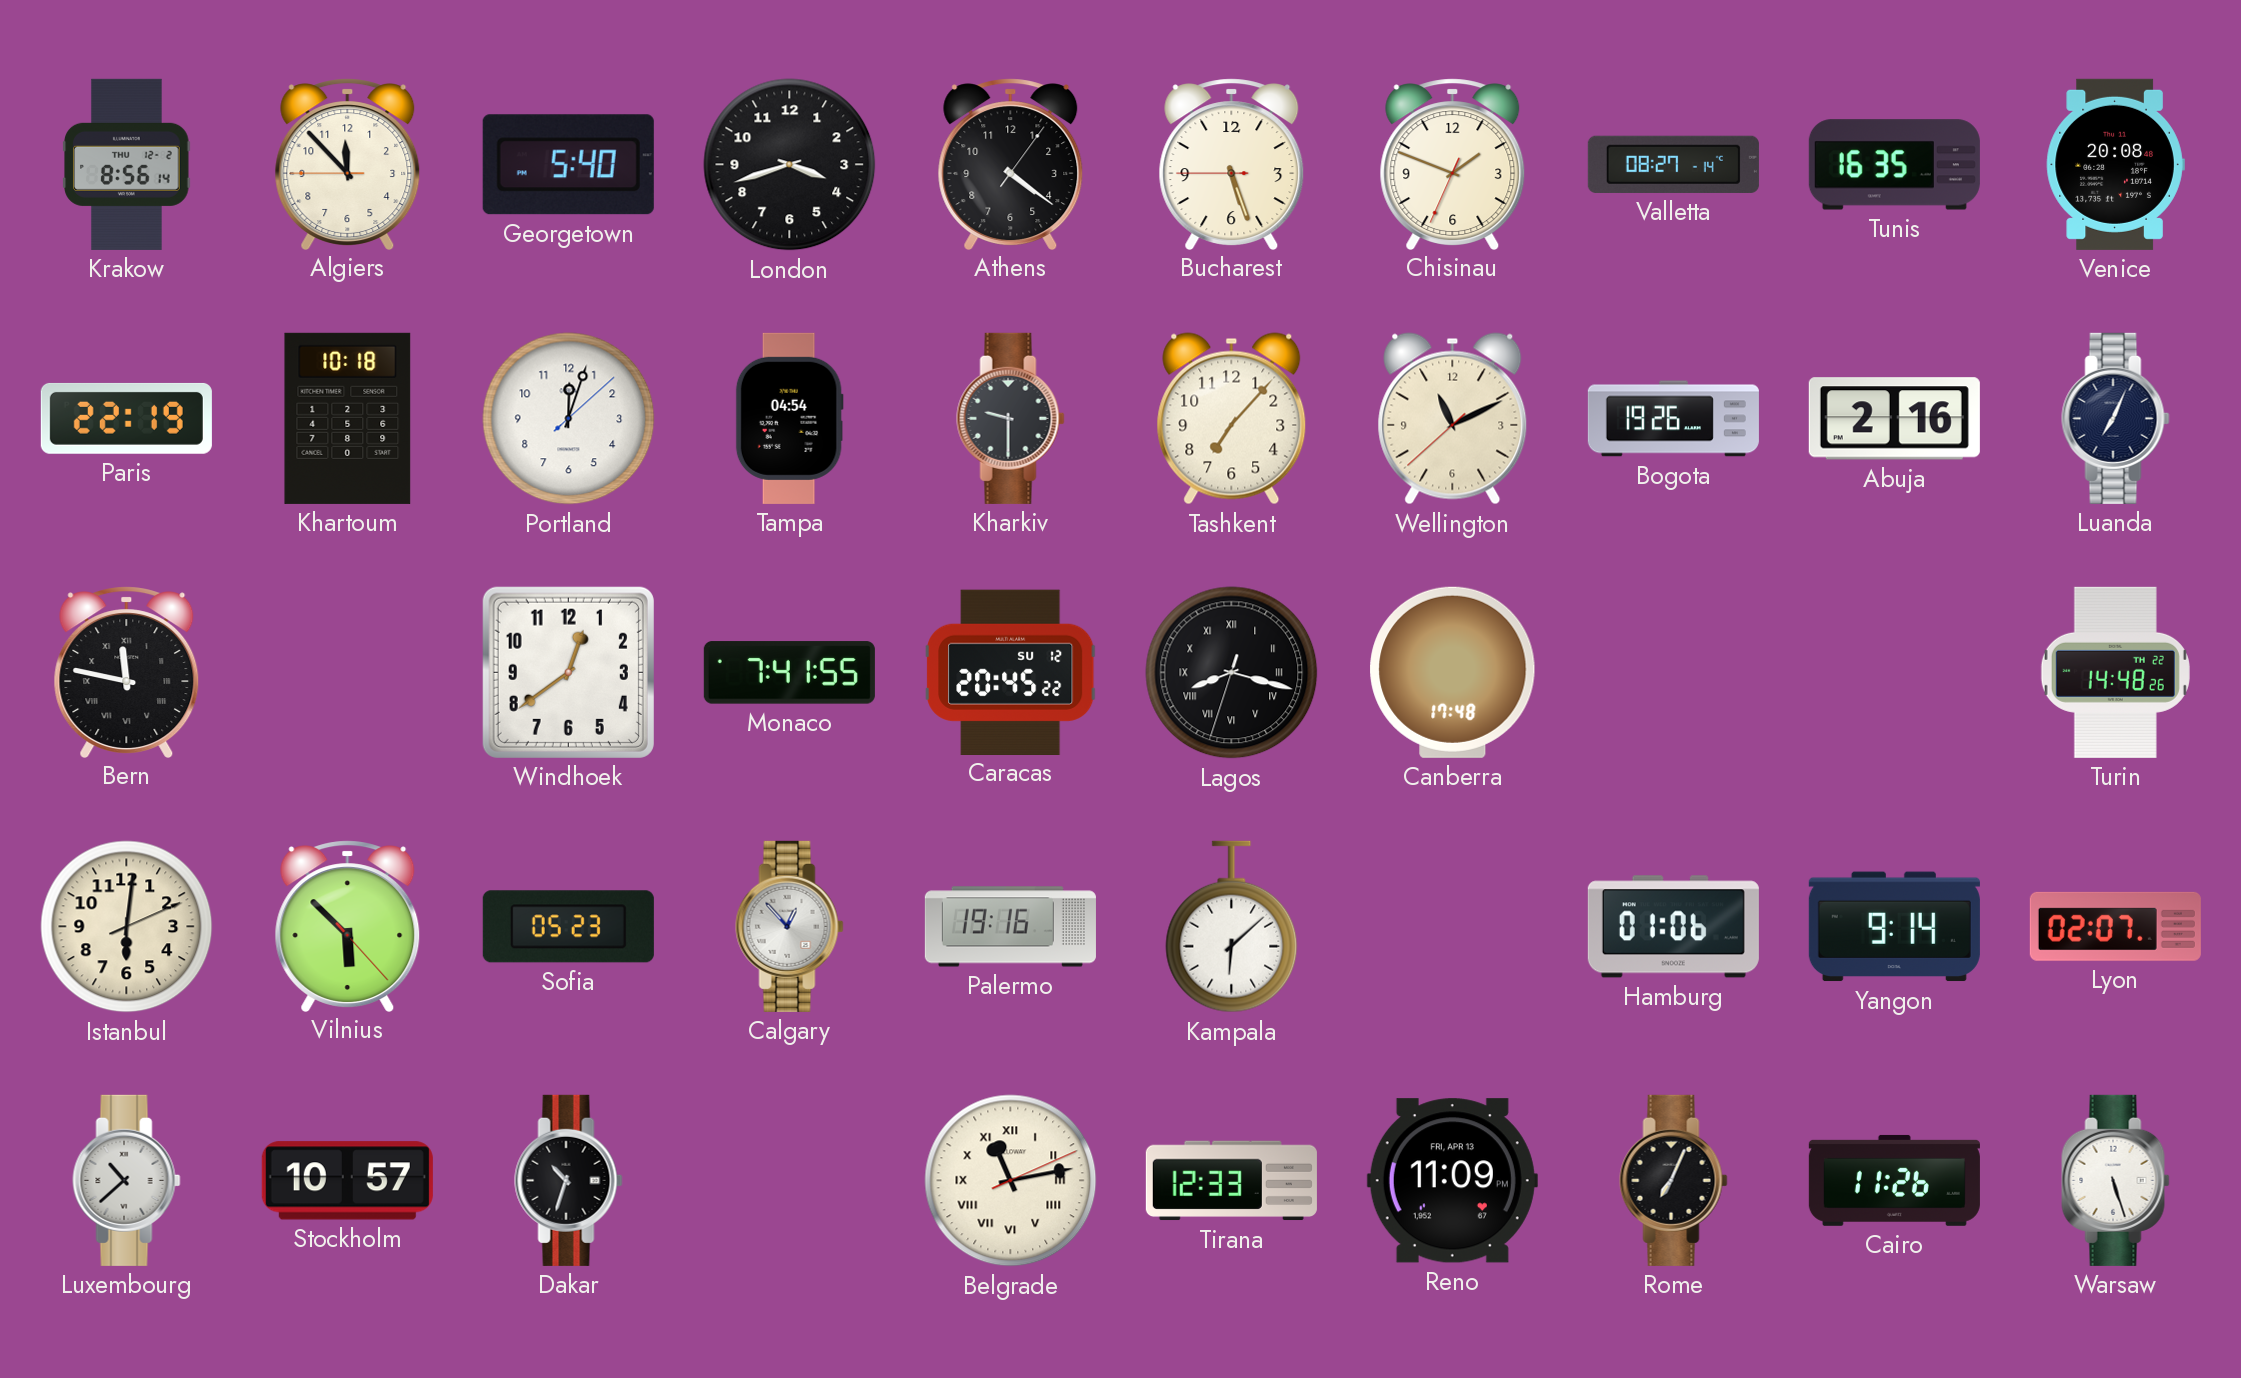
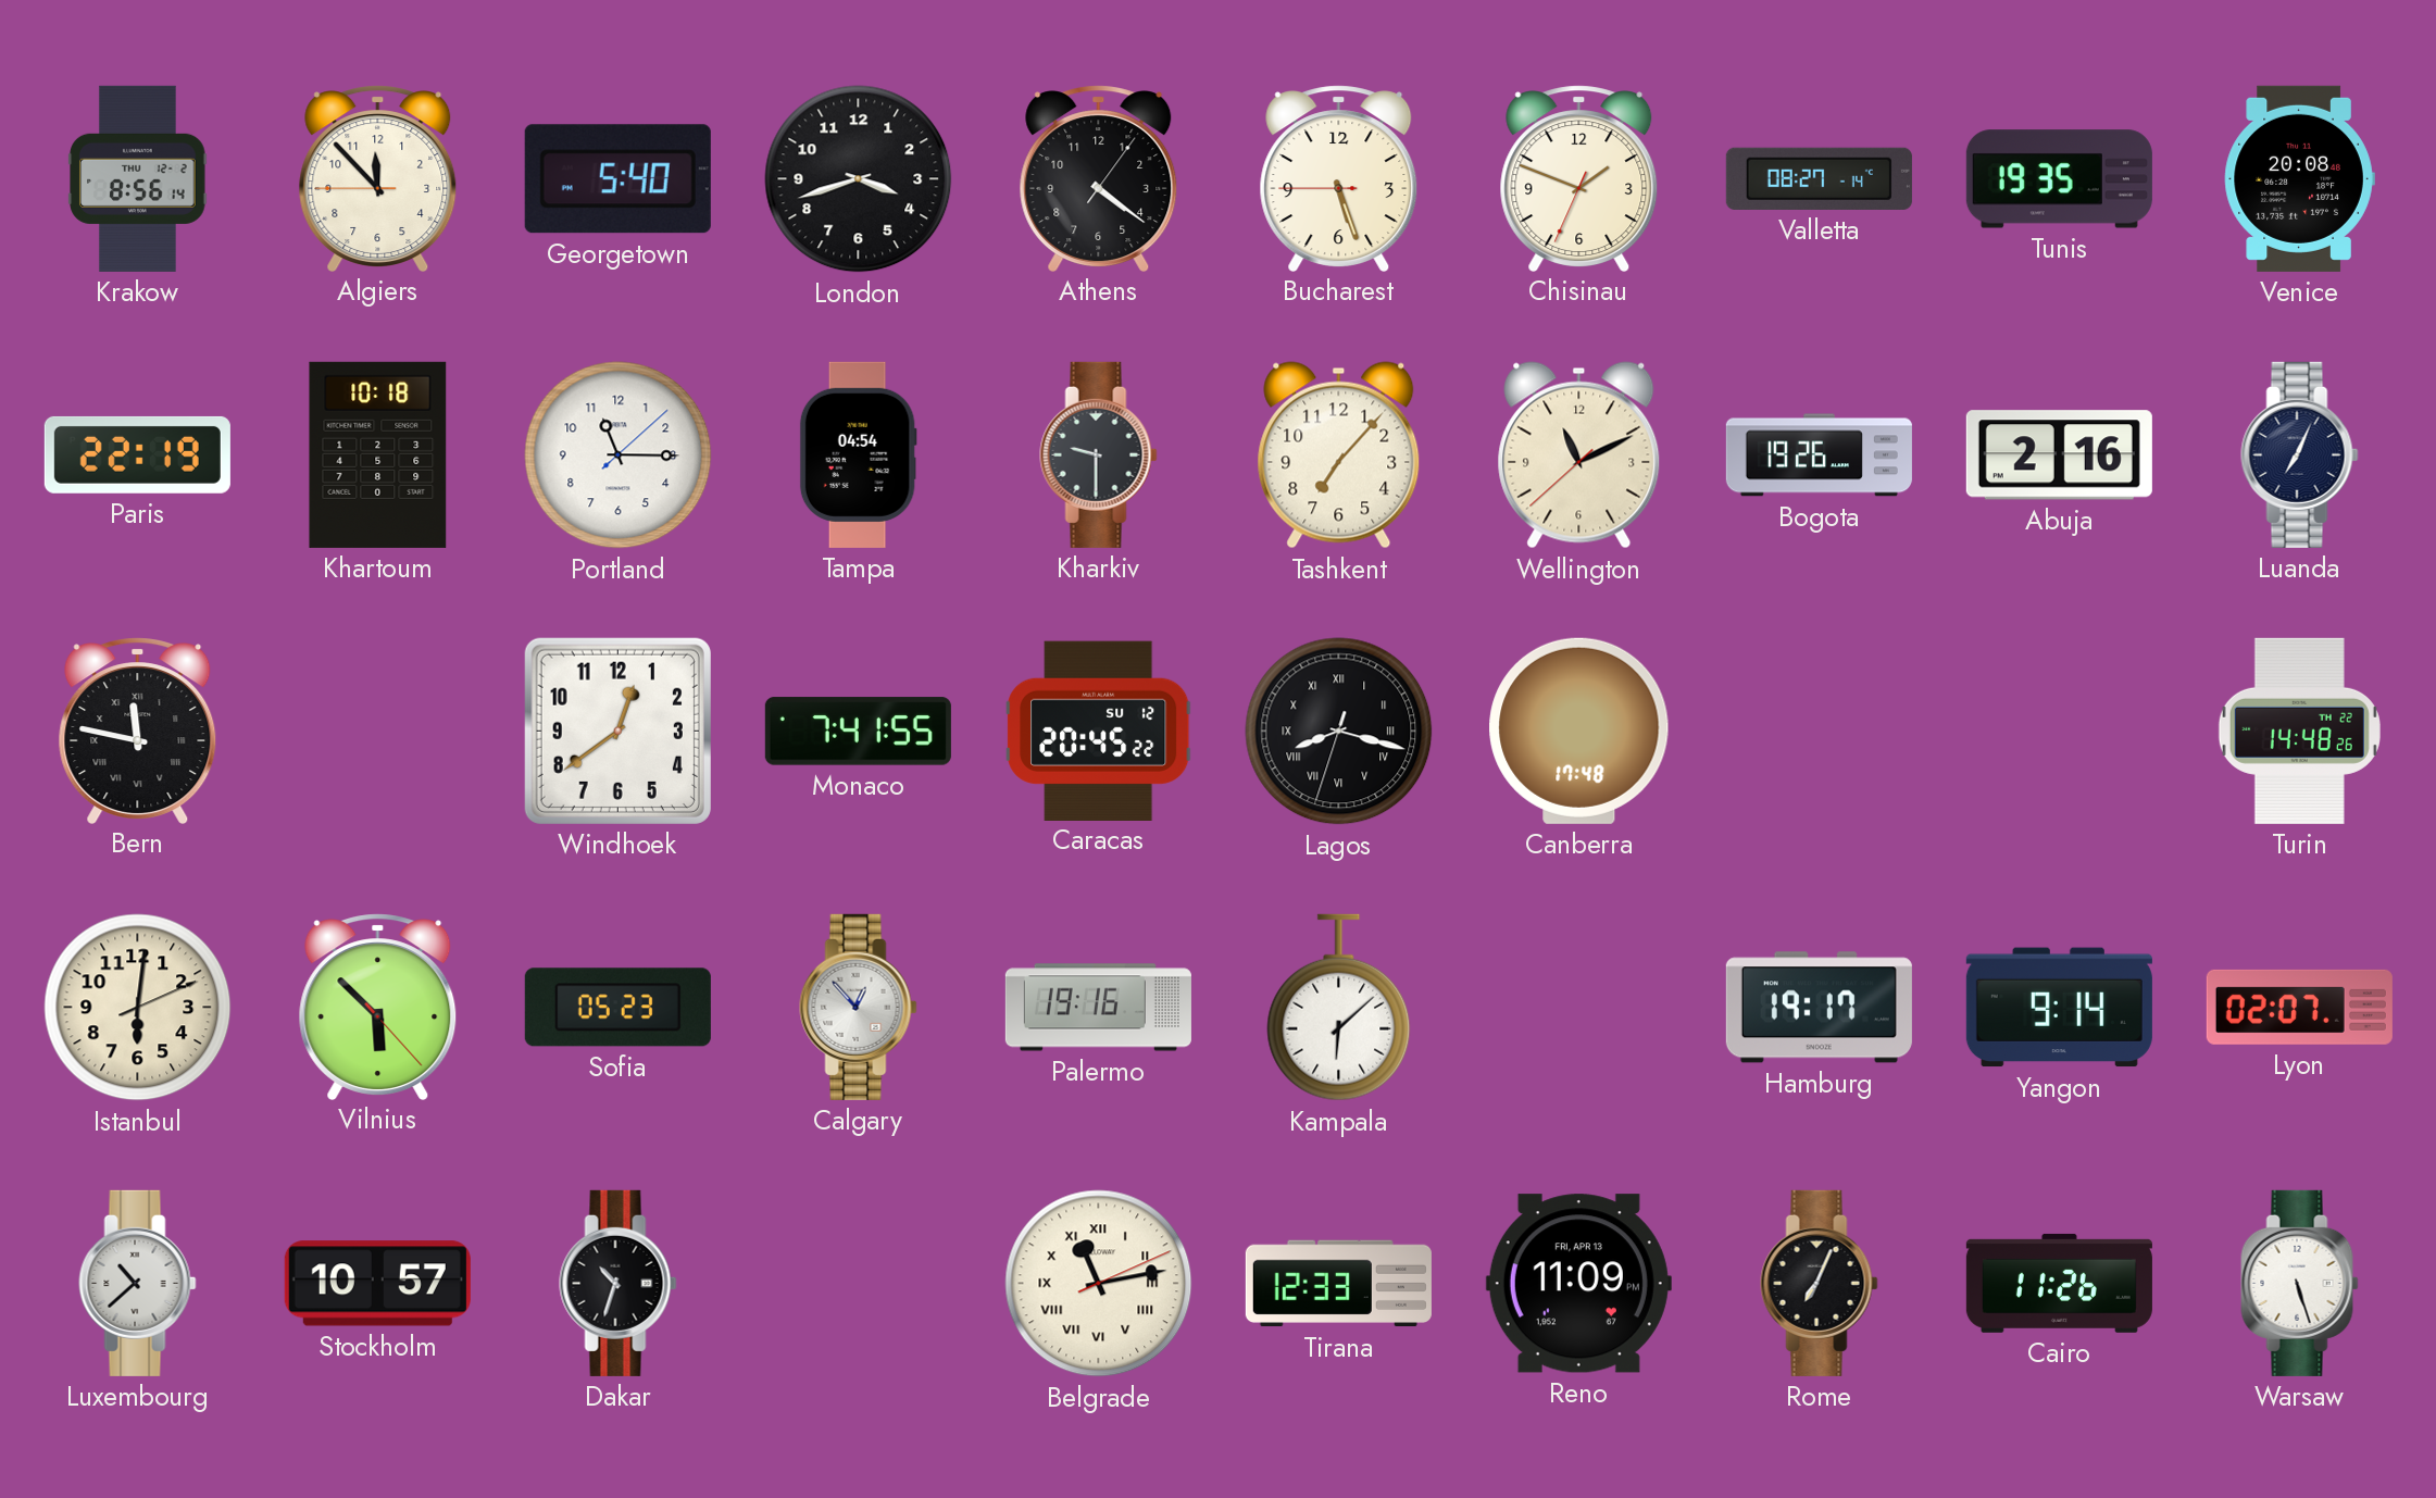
Tunis: 16:35 -> 19:35 (2059, 179)
Portland: 12:03 -> 11:15 (619, 455)
Hamburg: 01:06 -> 19:17 (1819, 1008)
